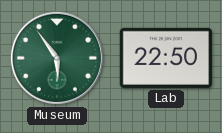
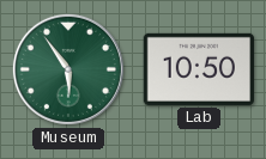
Lab: 22:50 -> 10:50 (199, 69)
